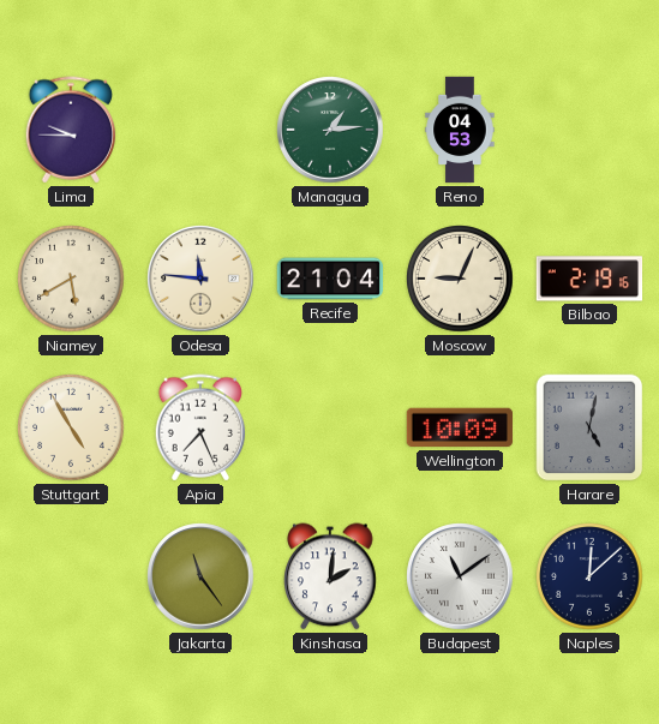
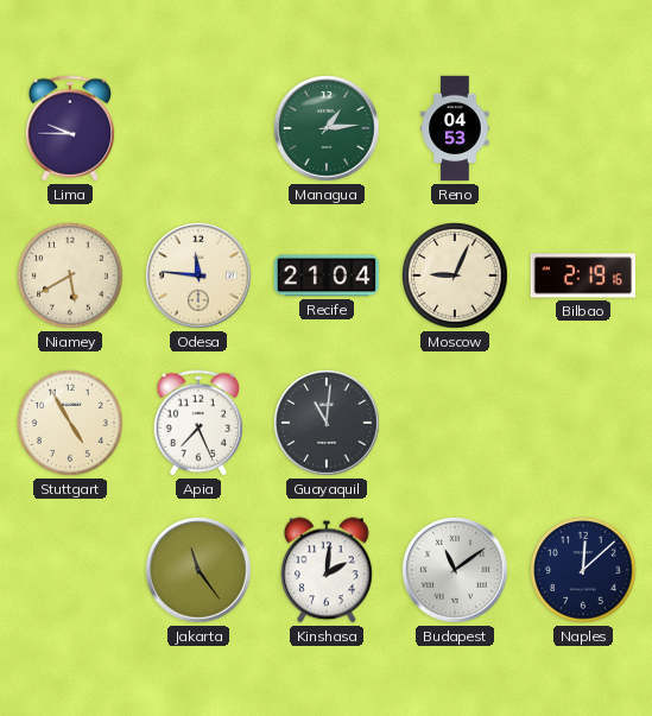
Guayaquil: none -> 11:01 (327, 423)
Wellington: 10:09 -> none (460, 427)
Harare: 5:02 -> none (589, 427)
